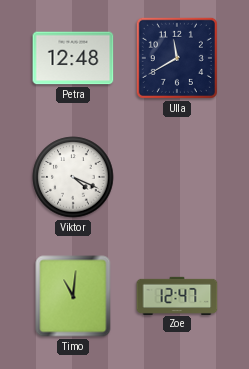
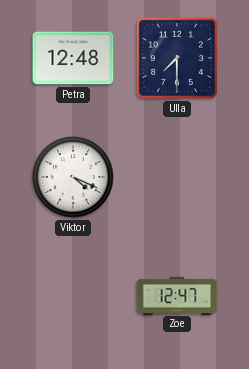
Ulla: 11:40 -> 7:30 (177, 58)
Timo: 11:01 -> none (73, 296)
